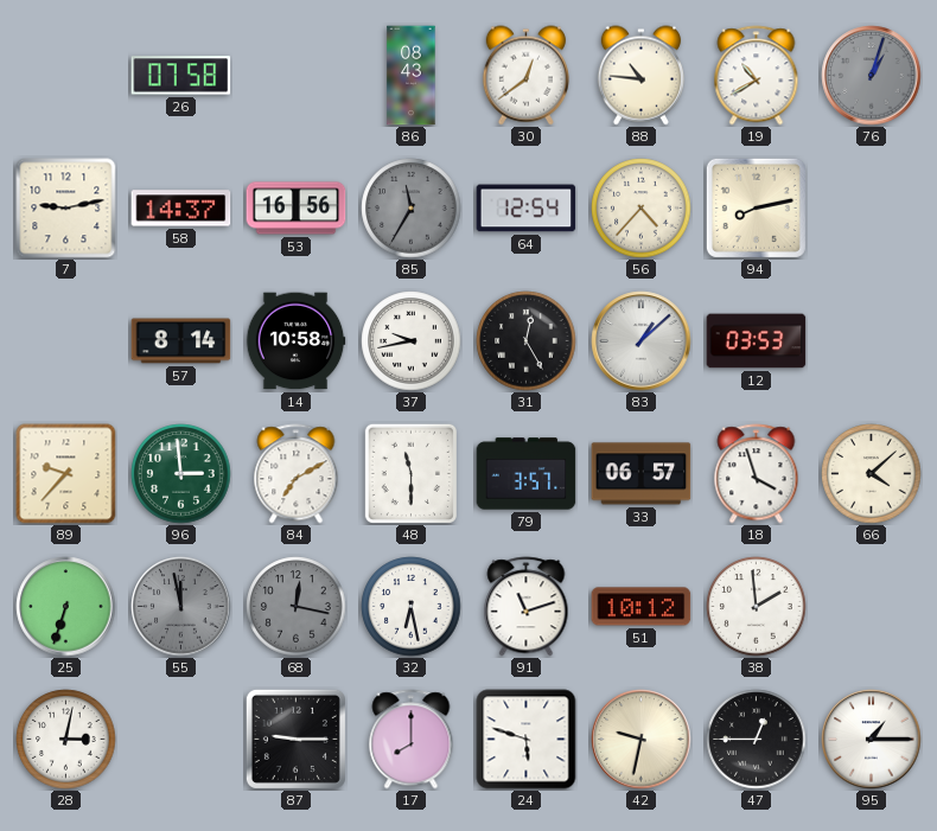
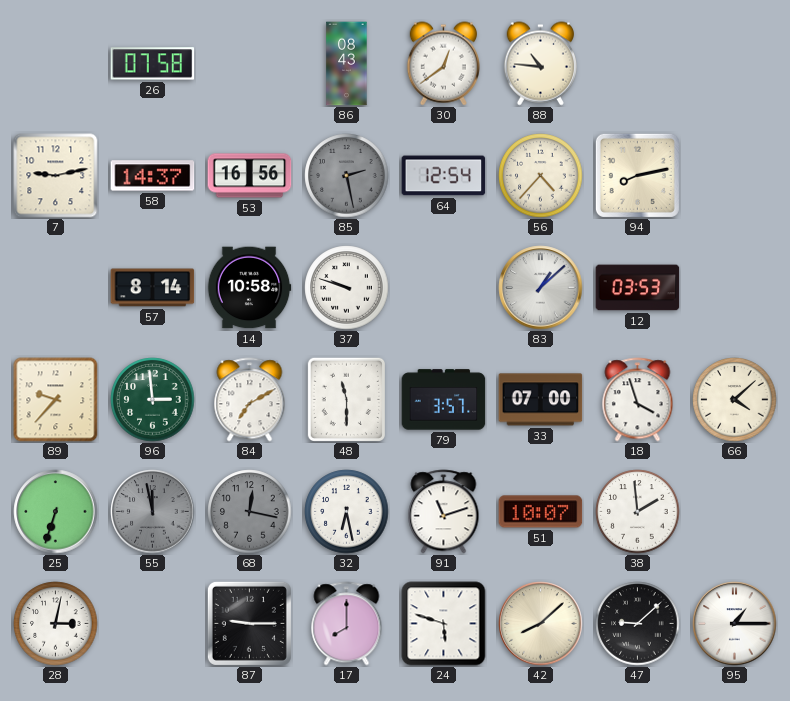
19: 10:40 -> none (757, 76)
76: 1:03 -> none (872, 76)
85: 11:35 -> 2:28 (347, 176)
37: 9:43 -> 9:48 (347, 288)
31: 12:25 -> none (527, 341)
33: 06:57 -> 07:00 (541, 400)
51: 10:12 -> 10:07 (541, 512)
42: 9:32 -> 8:08 (541, 624)
47: 12:45 -> 9:08 (638, 624)
